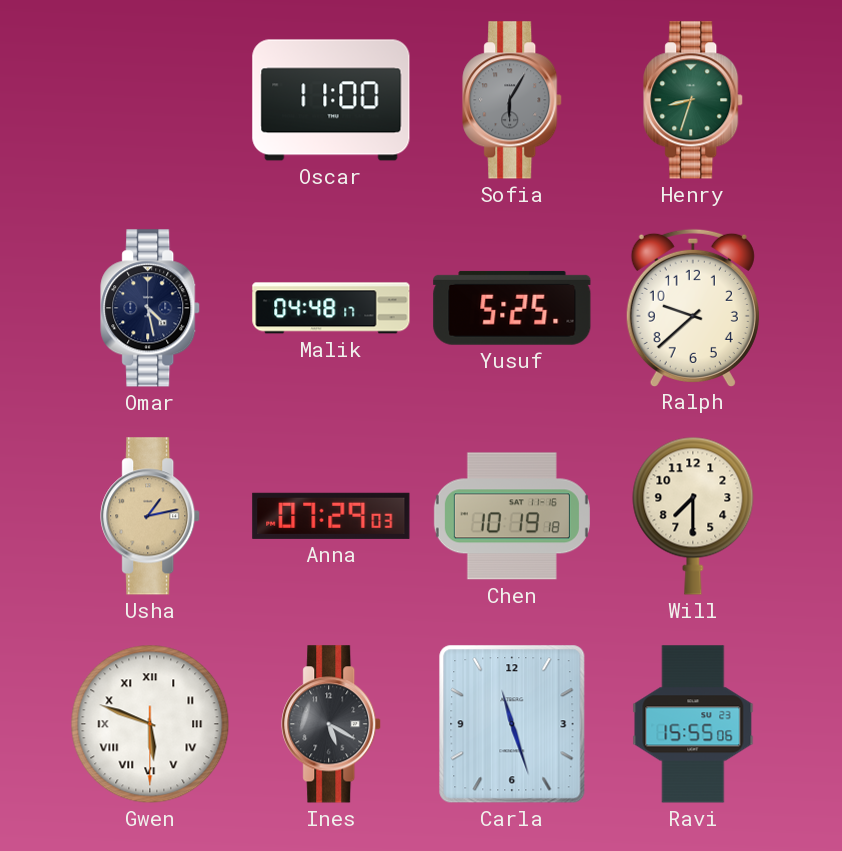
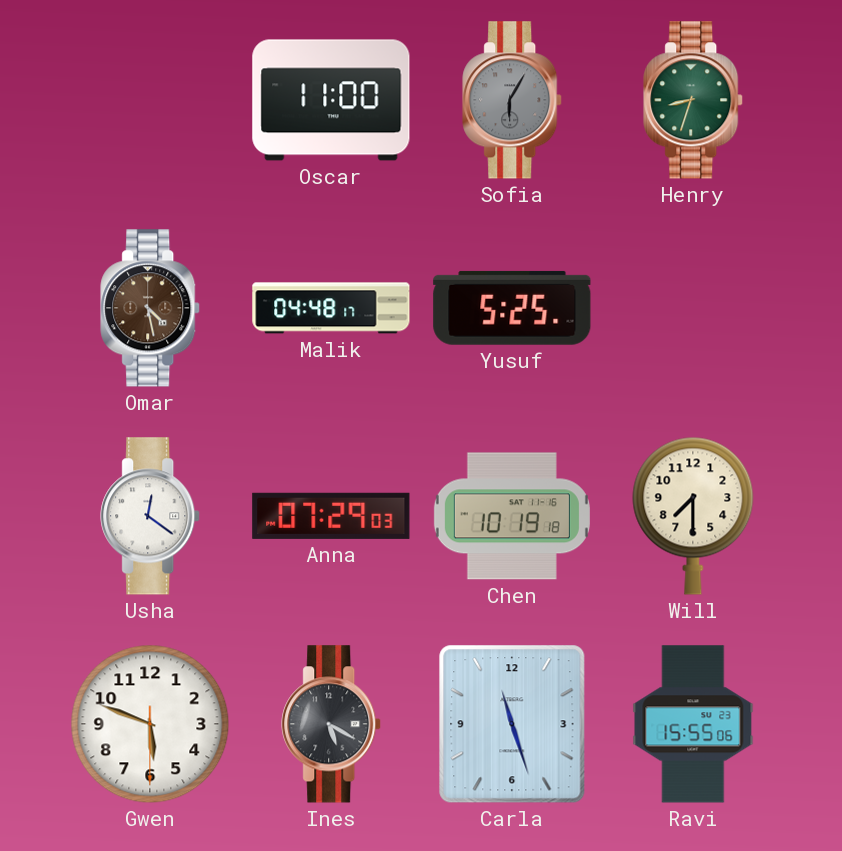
Omar dial: navy -> brown (151, 308)
Ralph: 9:38 -> none (693, 307)
Usha: 1:13 -> 12:21 (151, 516)
Usha dial: champagne -> white (151, 516)
Gwen numerals: Roman -> Arabic (150, 724)
